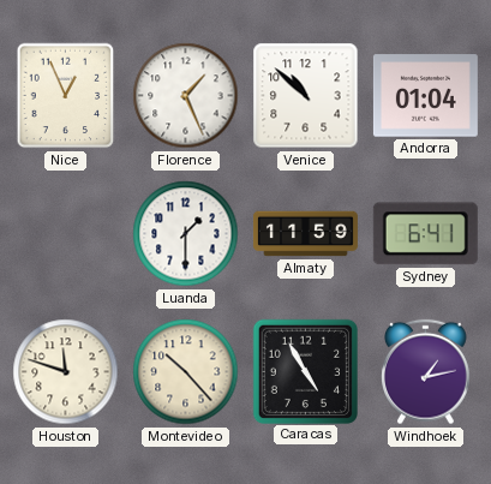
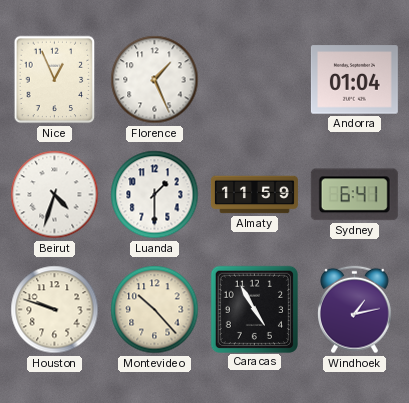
Venice: 10:52 -> none (306, 96)
Beirut: none -> 4:33 (55, 195)
Houston: 11:48 -> 9:48 (55, 310)
